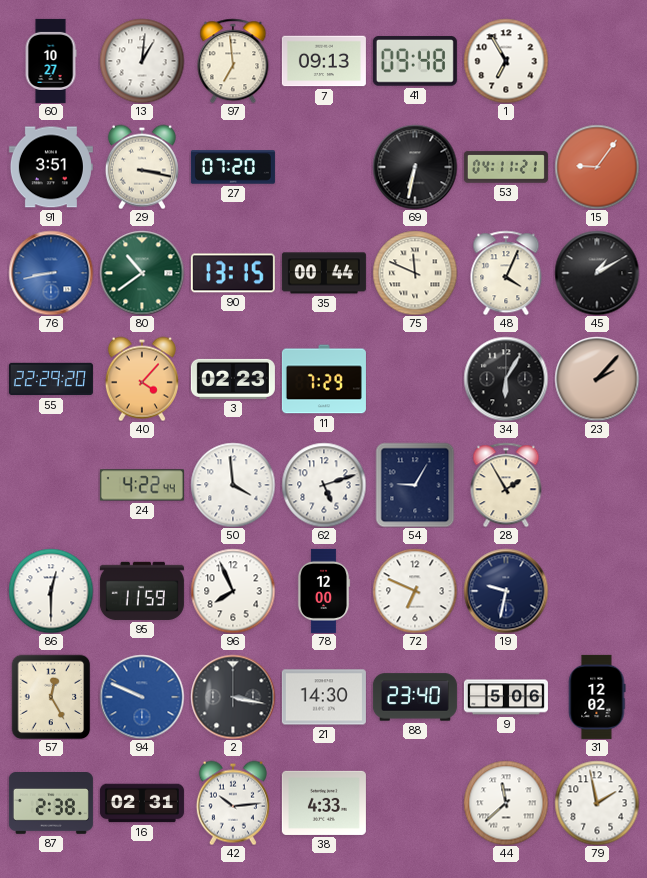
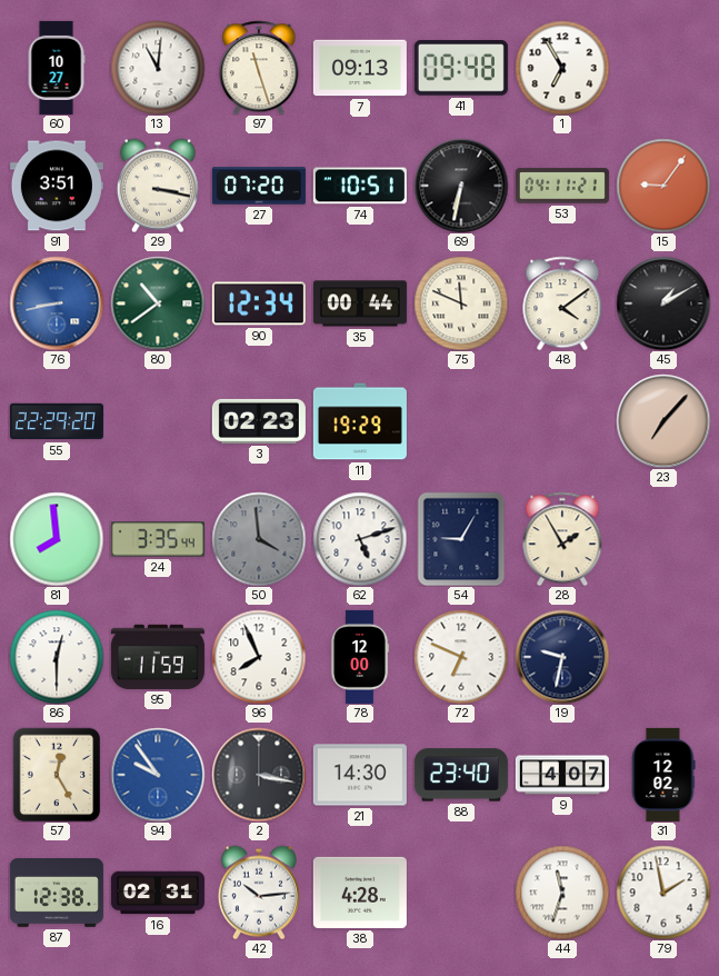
13: 1:01 -> 11:01 (158, 68)
97: 6:59 -> 11:27 (259, 68)
74: none -> 10:51 (360, 186)
90: 13:15 -> 12:34 (259, 303)
48: 4:04 -> 4:09 (562, 303)
40: 4:07 -> none (142, 379)
11: 7:29 -> 19:29 (360, 421)
34: 6:05 -> none (506, 379)
23: 2:07 -> 7:07 (663, 421)
81: none -> 7:59 (57, 539)
24: 4:22 -> 3:35 (158, 539)
50 dial: white -> grey (259, 539)
94: 9:49 -> 9:54 (158, 775)
9: 5:06 -> 4:07 (562, 775)
87: 2:38 -> 12:38 (57, 894)
38: 4:33 -> 4:28 (360, 893)
44: 11:38 -> 11:33 (562, 893)
